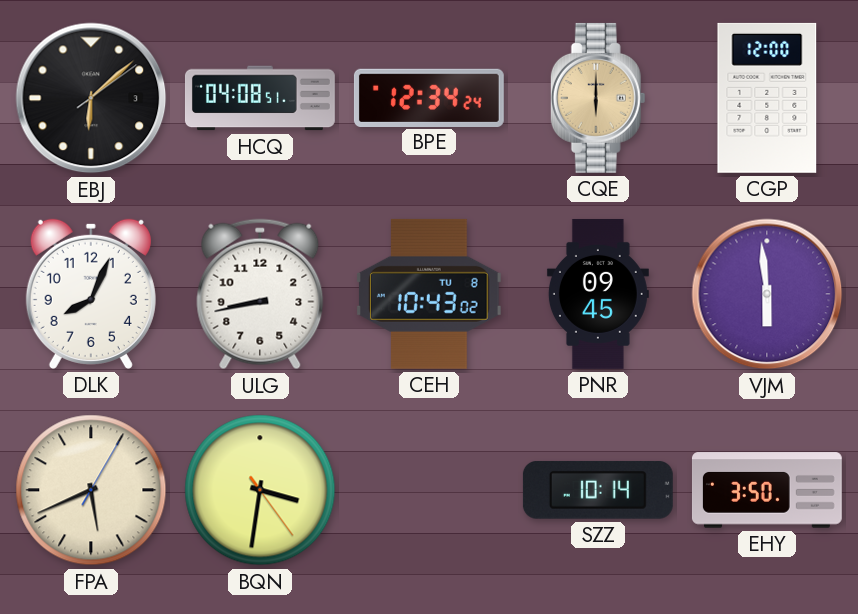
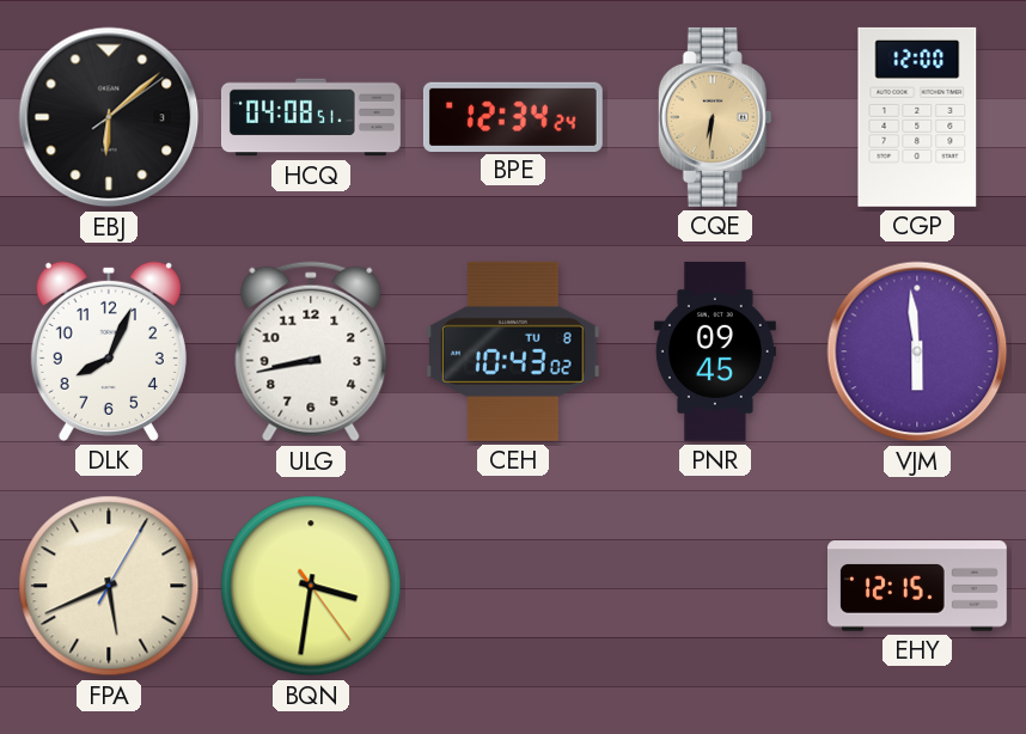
CQE: 6:00 -> 6:31 (715, 117)
SZZ: 10:14 -> none (598, 490)
EHY: 3:50 -> 12:15 (917, 586)
